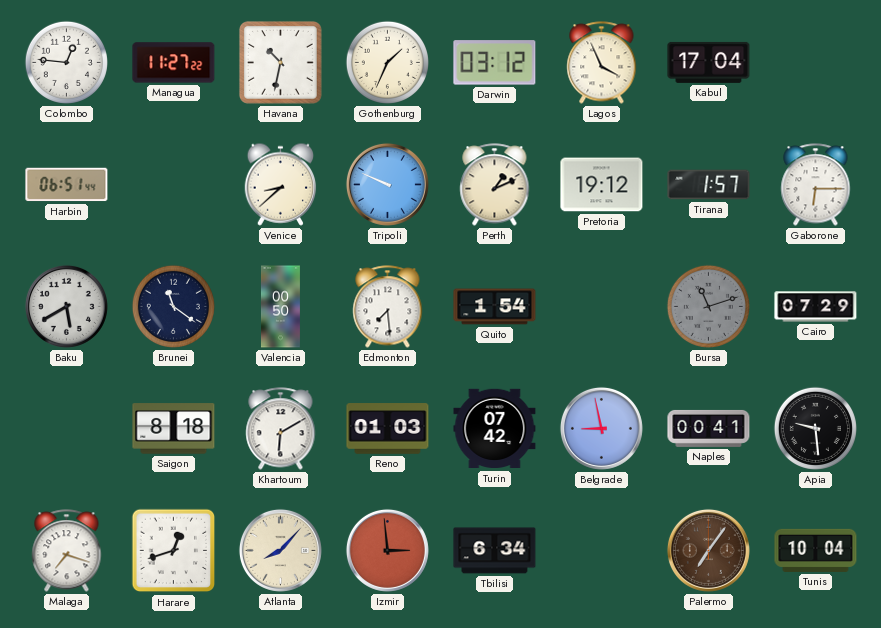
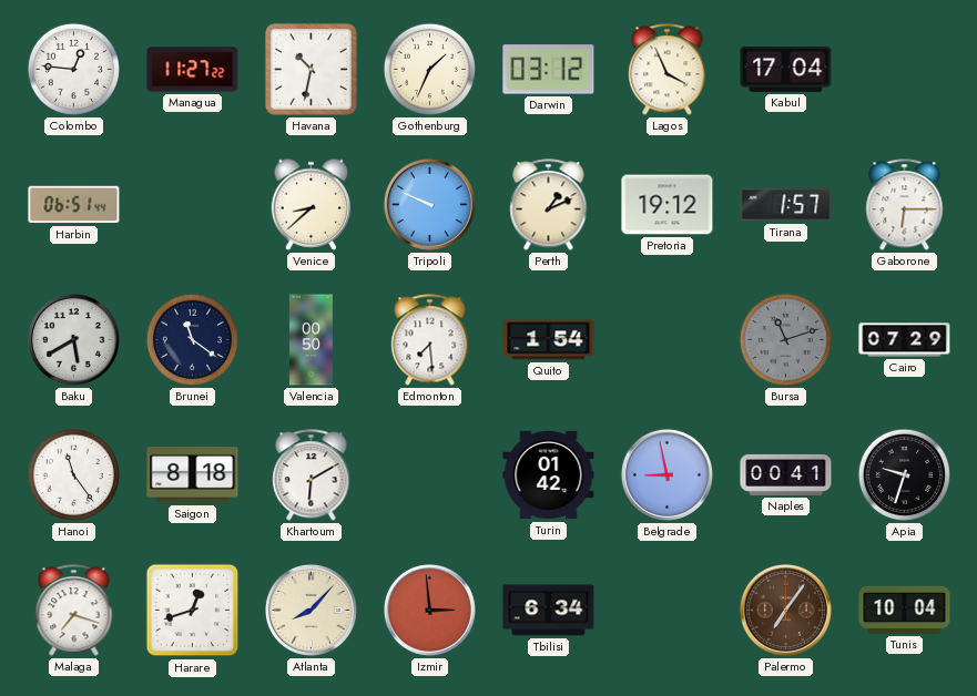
Hanoi: none -> 11:24 (73, 474)
Reno: 01:03 -> none (388, 429)
Turin: 07:42 -> 01:42 (549, 475)
Apia: 9:29 -> 9:33 (904, 474)
